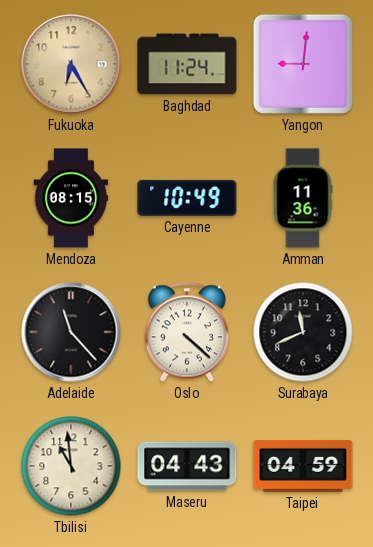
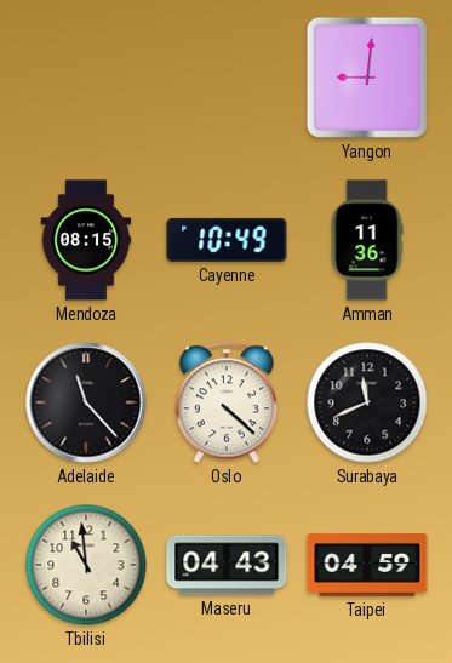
Fukuoka: 6:25 -> none (71, 64)
Baghdad: 11:24 -> none (187, 64)
